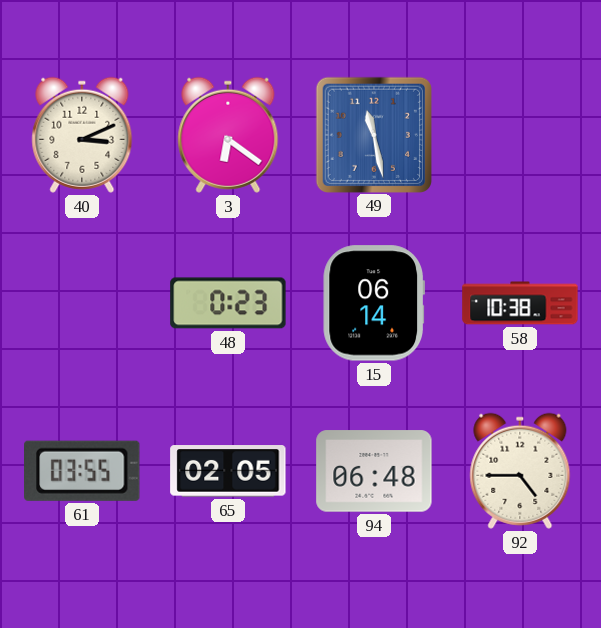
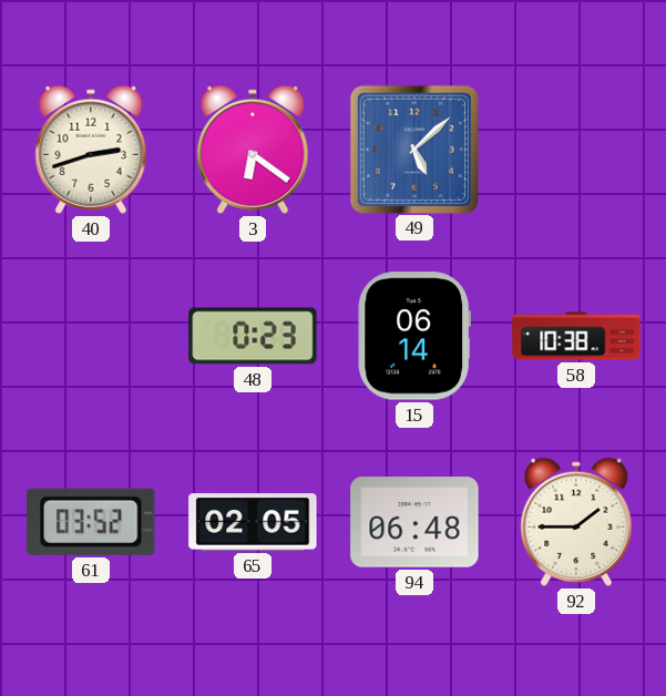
40: 3:11 -> 2:42 (91, 150)
49: 11:28 -> 5:08 (413, 149)
61: 03:55 -> 03:52 (92, 522)
92: 4:45 -> 1:45 (576, 522)
